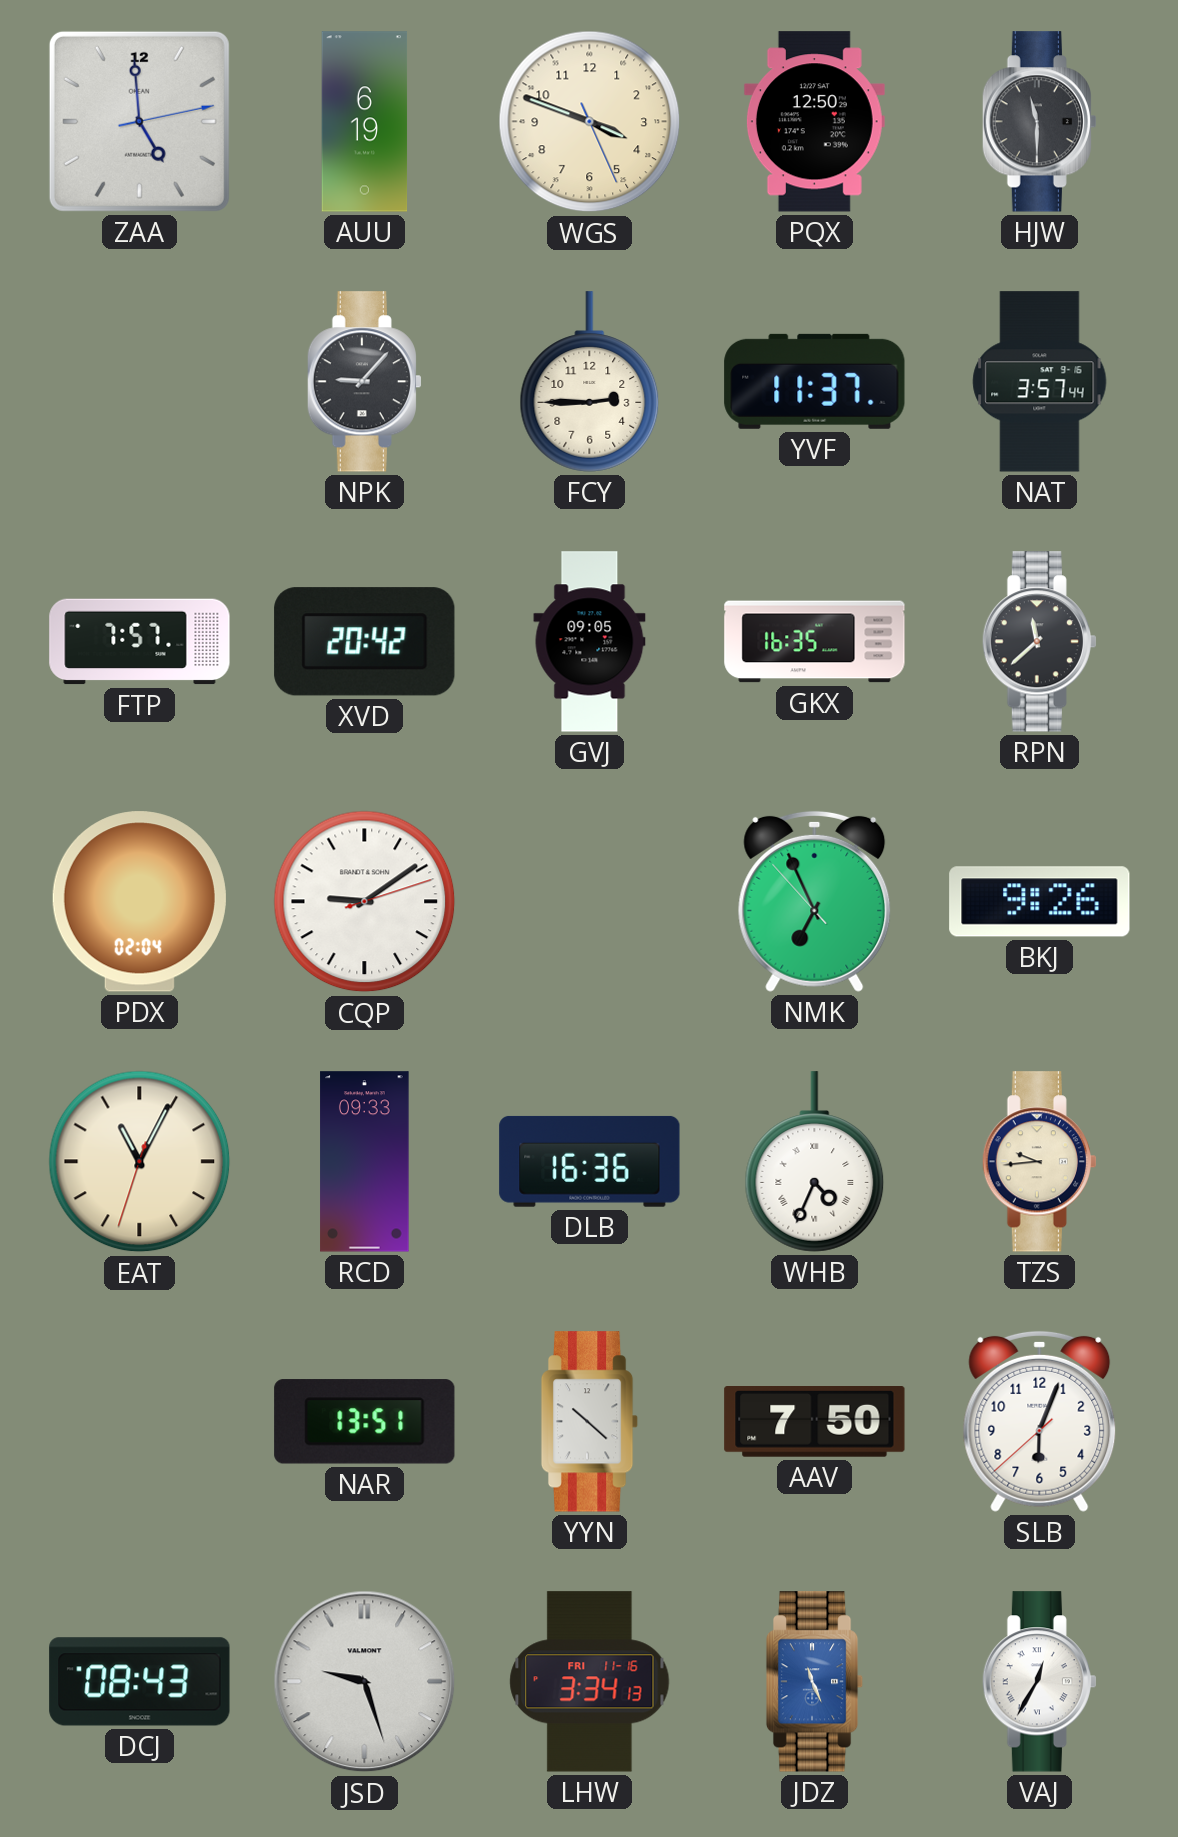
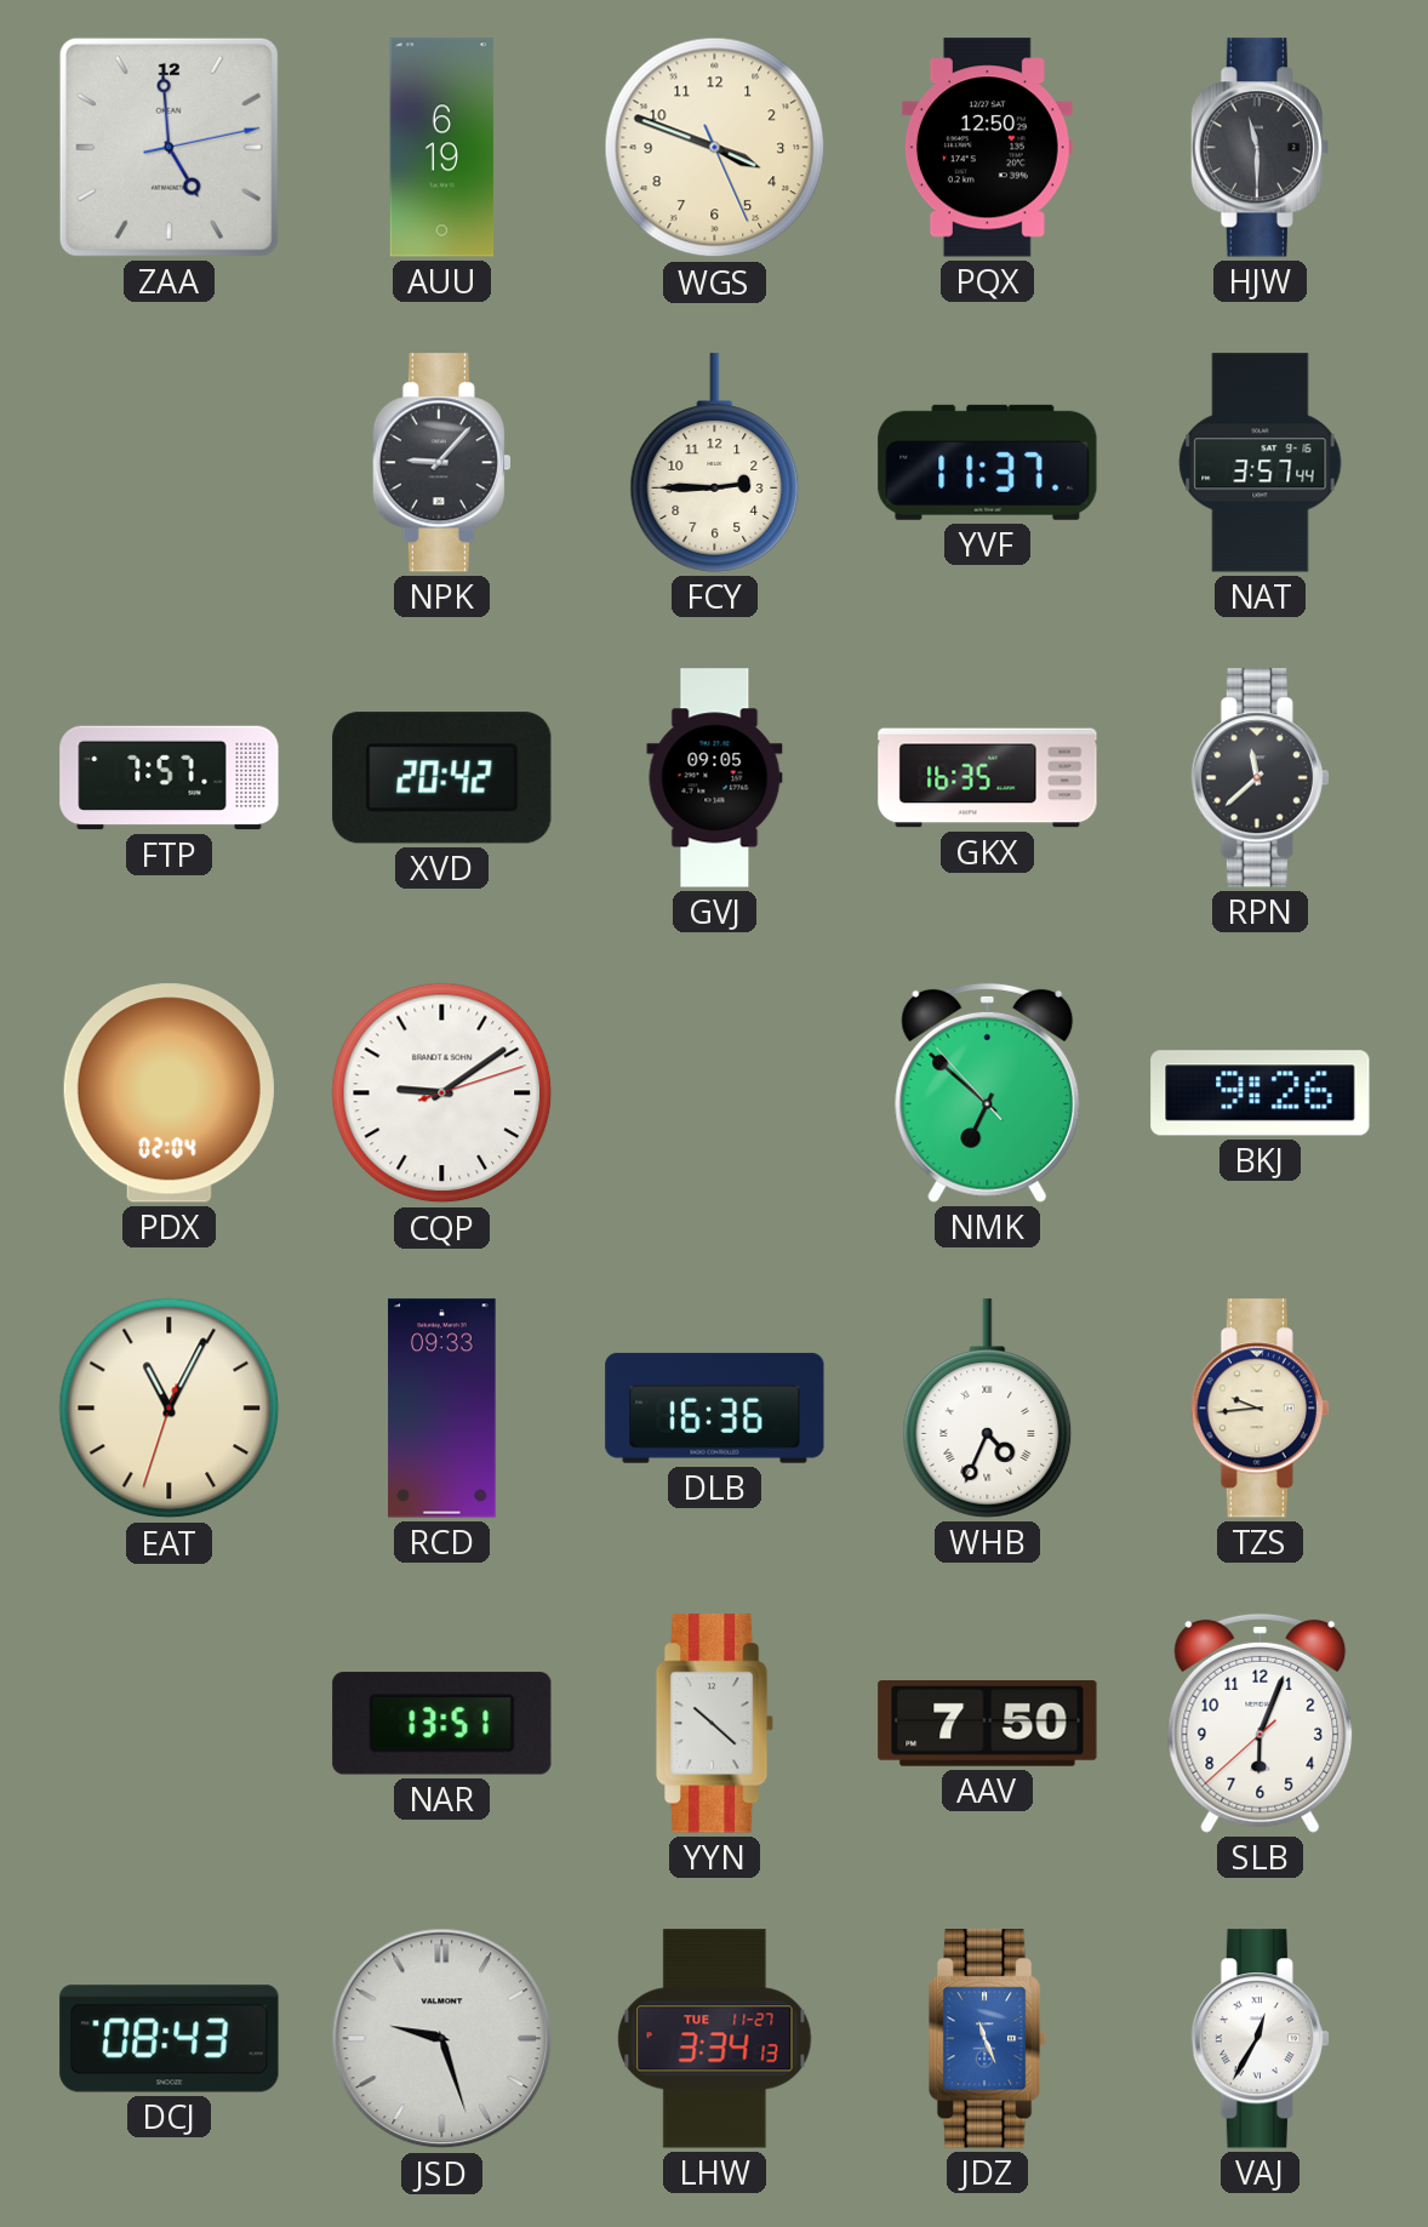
NMK: 6:55 -> 6:51 (988, 1092)
LHW date: FRI 11-16 -> TUE 11-27 (715, 2039)
